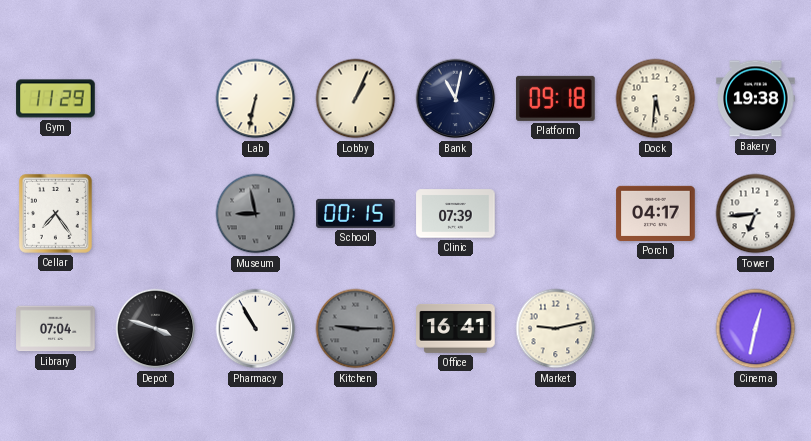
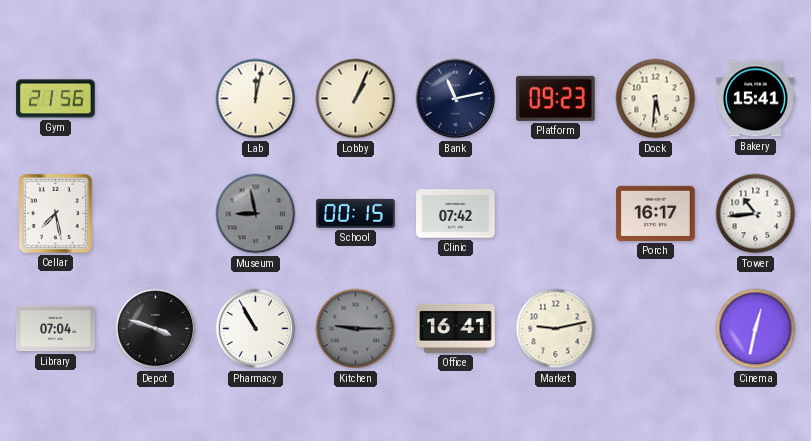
Gym: 11:29 -> 21:56 (56, 99)
Lab: 6:32 -> 12:02 (256, 99)
Bank: 11:02 -> 11:13 (456, 99)
Platform: 09:18 -> 09:23 (556, 98)
Bakery: 19:38 -> 15:41 (756, 99)
Cellar: 7:24 -> 7:28 (55, 213)
Clinic: 07:39 -> 07:42 (456, 214)
Porch: 04:17 -> 16:17 (656, 213)
Tower: 6:44 -> 10:44 (756, 214)
